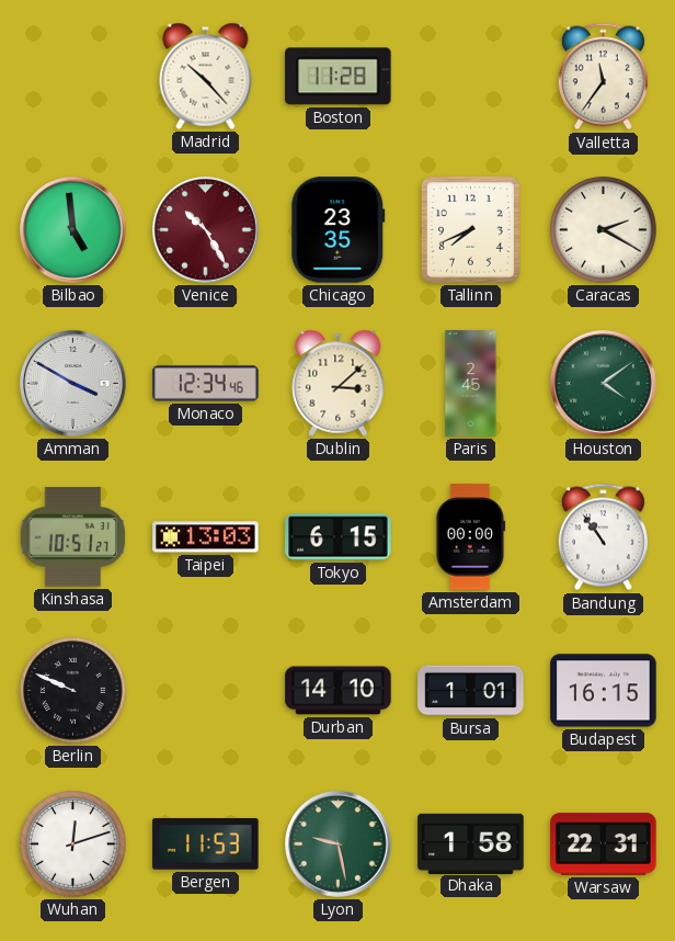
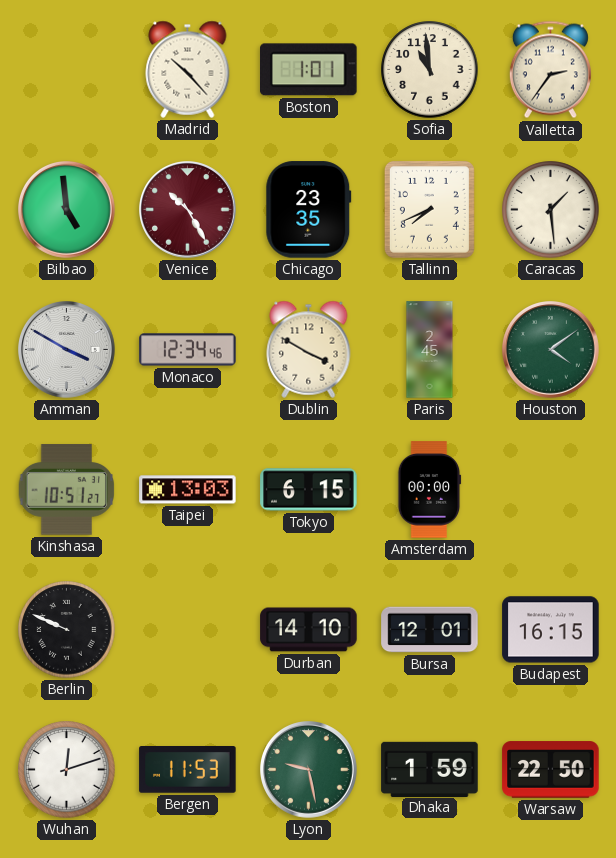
Boston: 11:28 -> 1:01 (309, 70)
Sofia: none -> 10:59 (430, 70)
Valletta: 11:36 -> 2:36 (550, 70)
Caracas: 2:20 -> 1:29 (551, 210)
Dublin: 3:08 -> 3:50 (309, 349)
Bandung: 10:54 -> none (603, 537)
Bursa: 1:01 -> 12:01 (430, 630)
Dhaka: 1:58 -> 1:59 (430, 769)
Warsaw: 22:31 -> 22:50 (551, 770)
